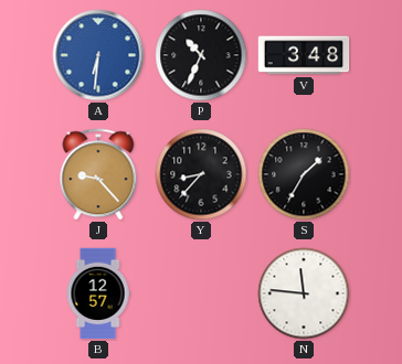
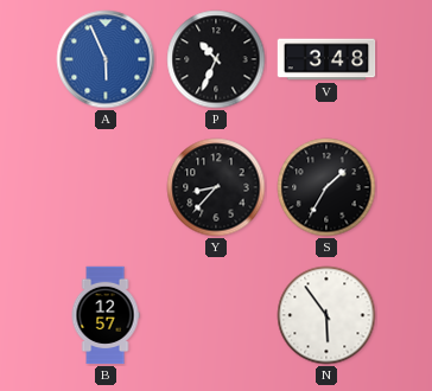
A: 6:31 -> 5:56 (106, 59)
J: 9:23 -> none (98, 174)
N: 11:46 -> 5:54 (326, 315)
